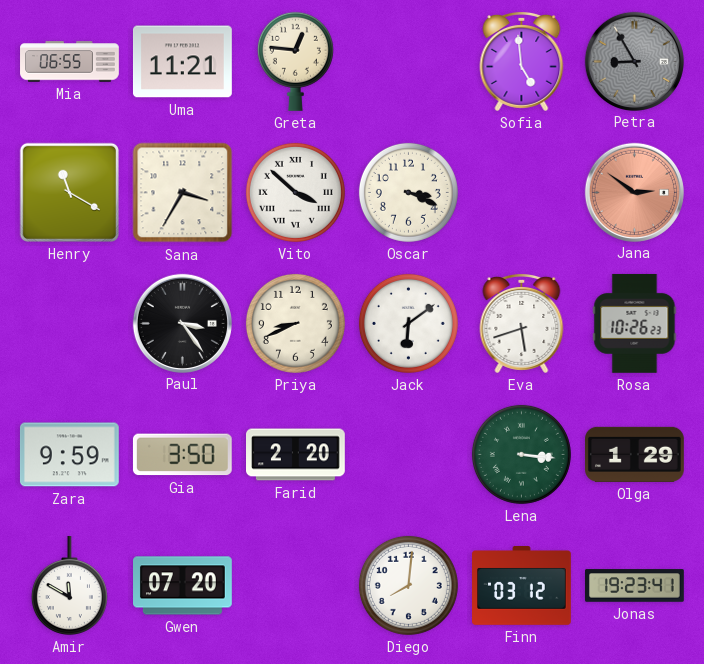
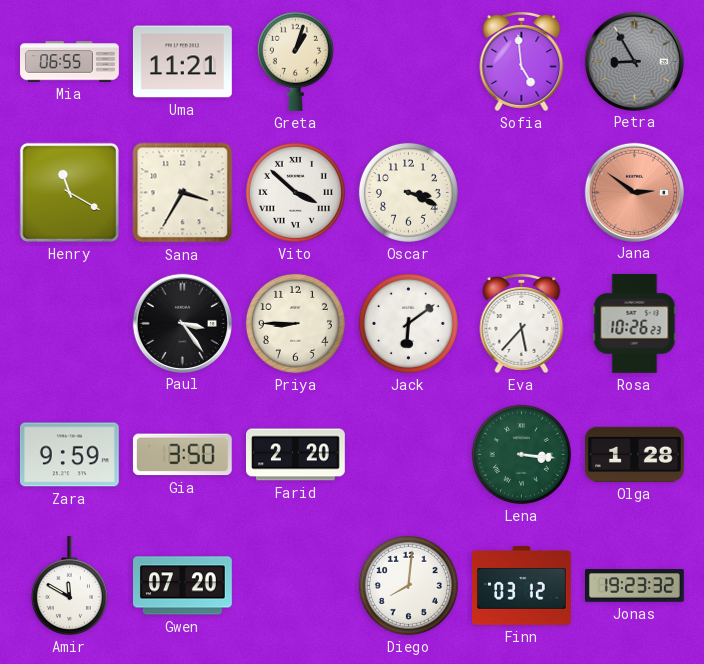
Greta: 12:46 -> 1:03 (295, 61)
Priya: 8:41 -> 8:45 (295, 323)
Eva: 5:42 -> 5:37 (522, 323)
Olga: 1:29 -> 1:28 (635, 454)
Jonas: 19:23:41 -> 19:23:32 (635, 586)
